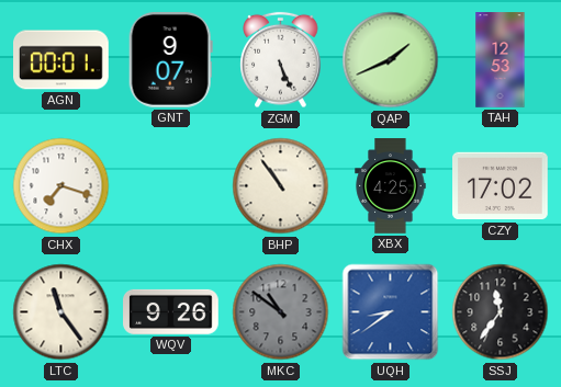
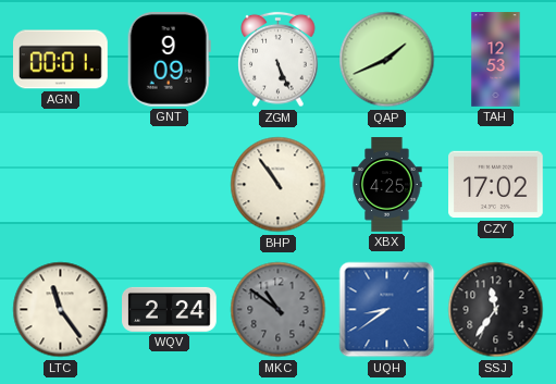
GNT: 9:07 -> 9:09 (169, 60)
CHX: 7:18 -> none (61, 186)
WQV: 9:26 -> 2:24 (170, 309)
